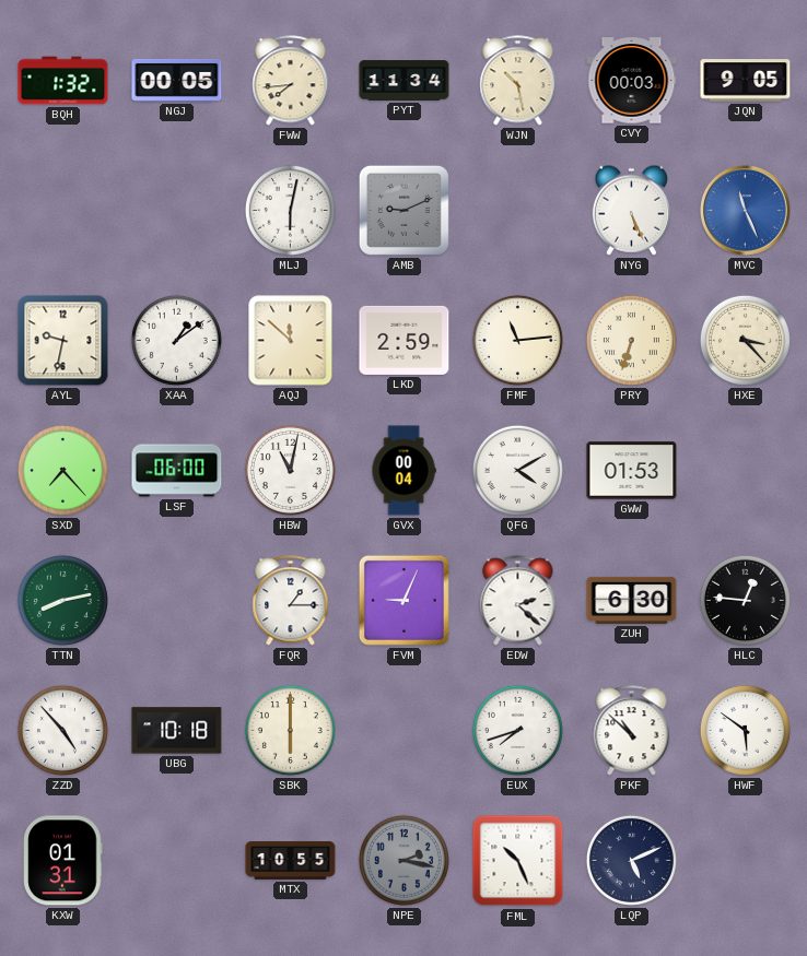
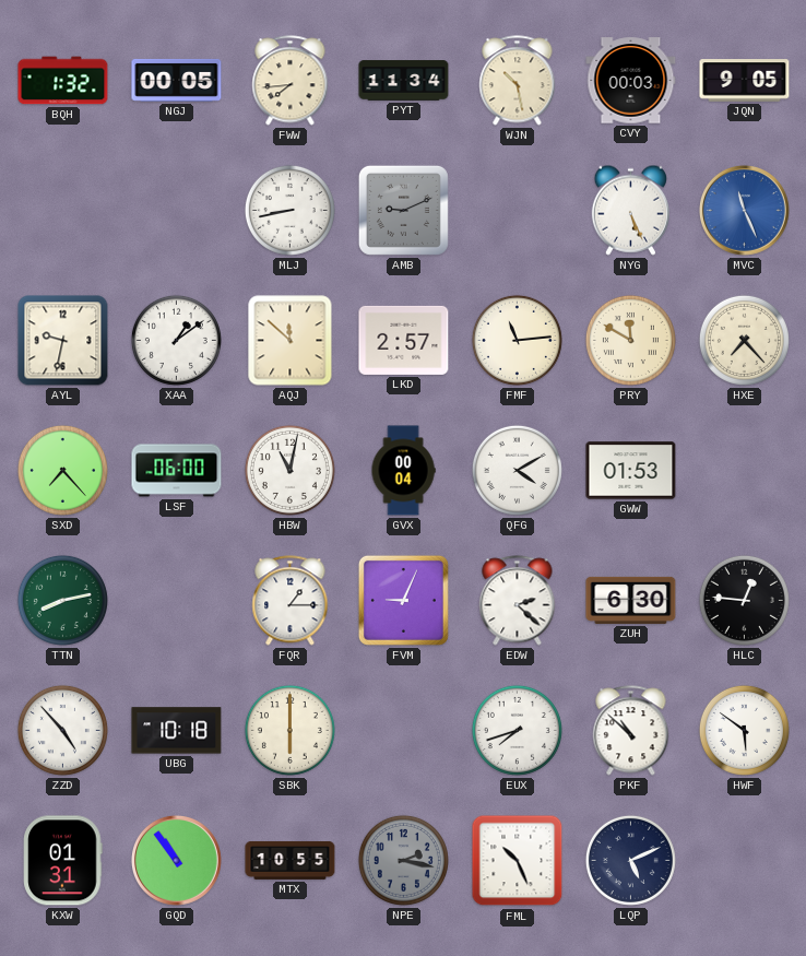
MLJ: 6:02 -> 8:43 (289, 210)
LKD: 2:59 -> 2:57 (404, 340)
PRY: 6:33 -> 11:50 (630, 340)
HXE: 3:23 -> 7:23 (744, 340)
GQD: none -> 10:54 (176, 860)
